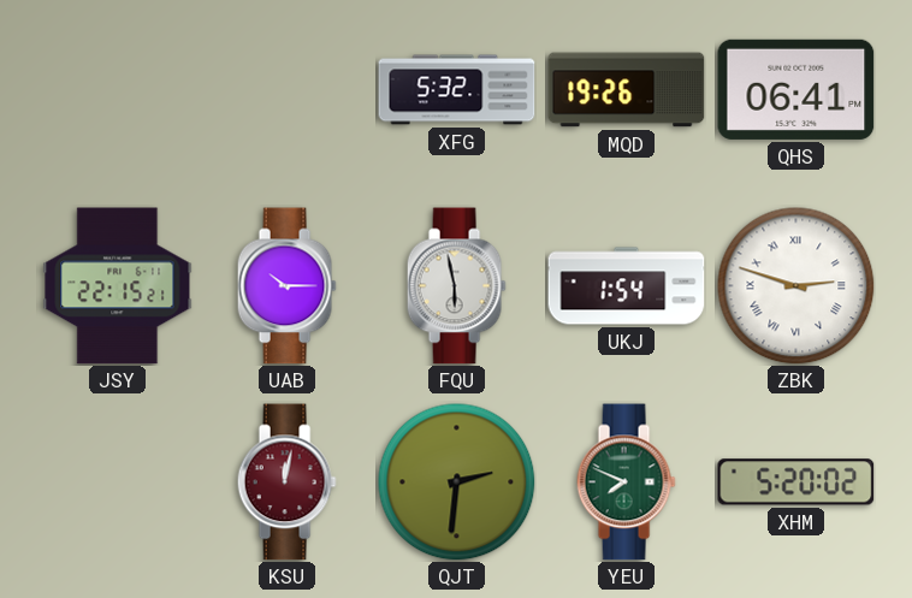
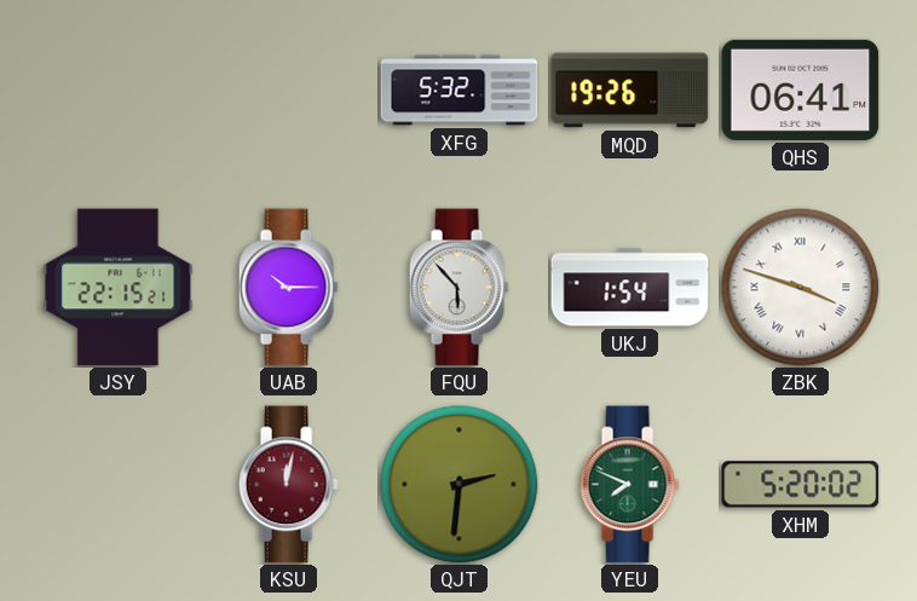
FQU: 5:58 -> 5:53 (458, 288)
ZBK: 2:48 -> 3:48 (801, 288)
